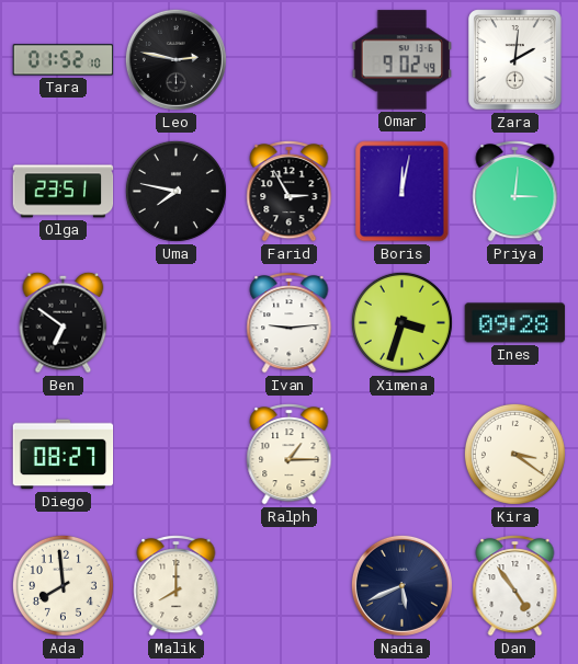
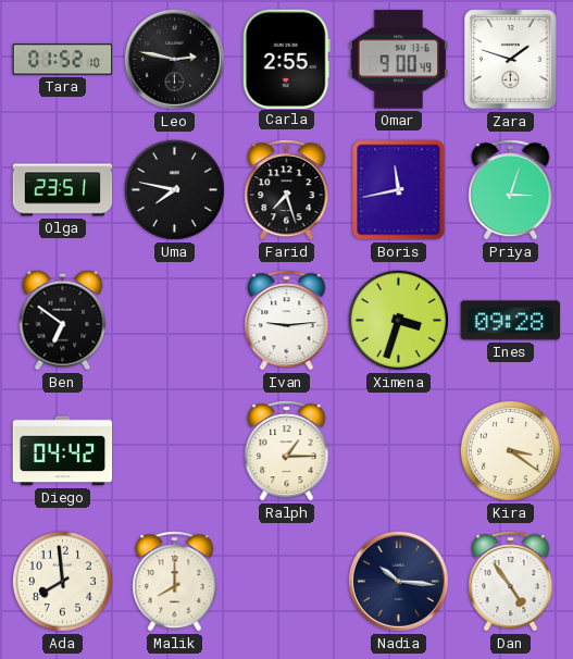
Carla: none -> 2:55 (286, 59)
Omar: 9:02 -> 9:00 (398, 60)
Zara: 2:01 -> 1:48 (511, 60)
Farid: 2:55 -> 7:27 (287, 190)
Boris: 12:02 -> 11:43 (399, 190)
Priya: 3:01 -> 3:03 (511, 190)
Diego: 08:27 -> 04:42 (63, 451)
Nadia: 5:41 -> 10:16 (398, 581)
